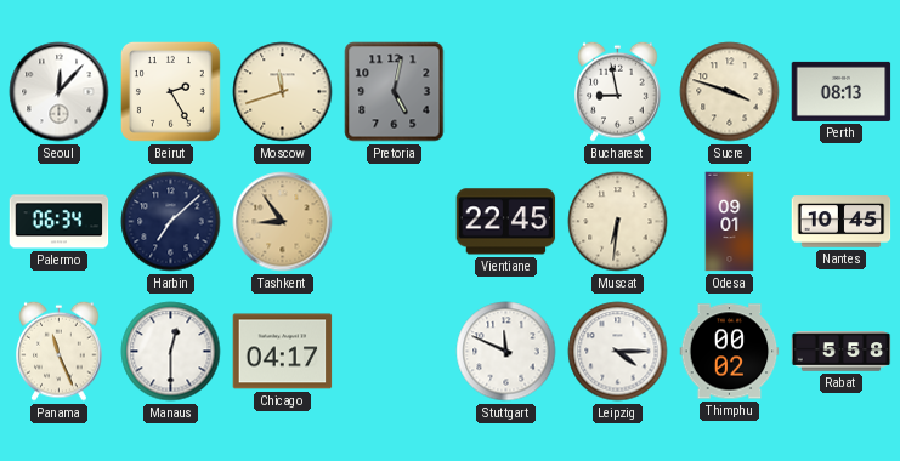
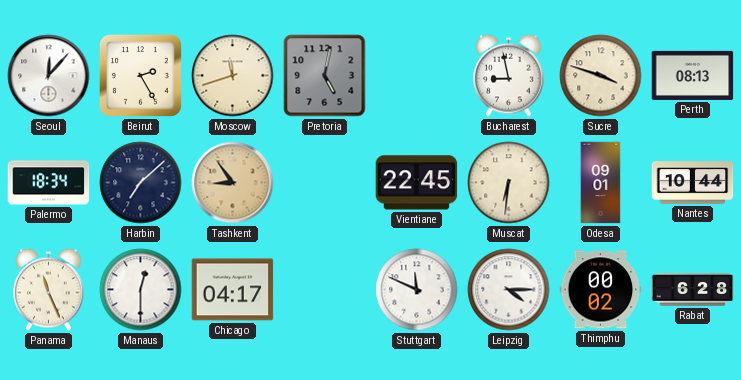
Palermo: 06:34 -> 18:34 (49, 183)
Nantes: 10:45 -> 10:44 (693, 183)
Rabat: 5:58 -> 6:28 (693, 290)
